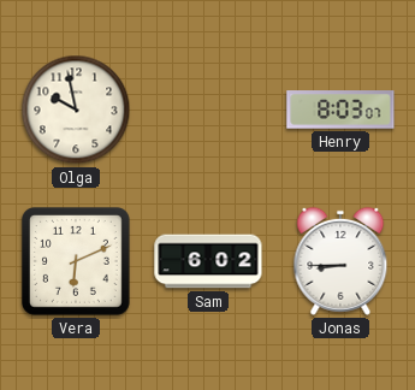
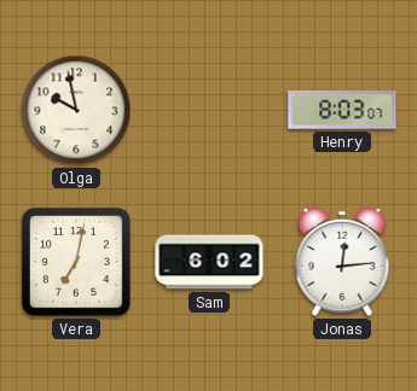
Vera: 6:11 -> 7:02 (76, 262)
Jonas: 8:45 -> 12:14 (342, 262)
